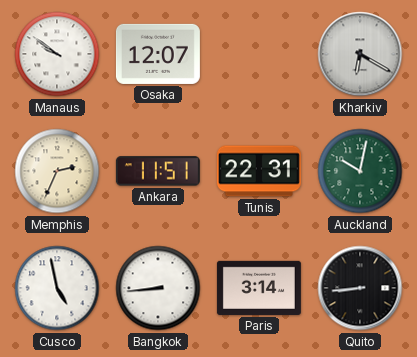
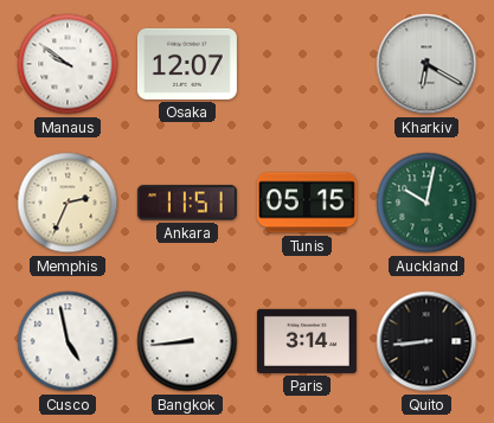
Tunis: 22:31 -> 05:15 (307, 203)
